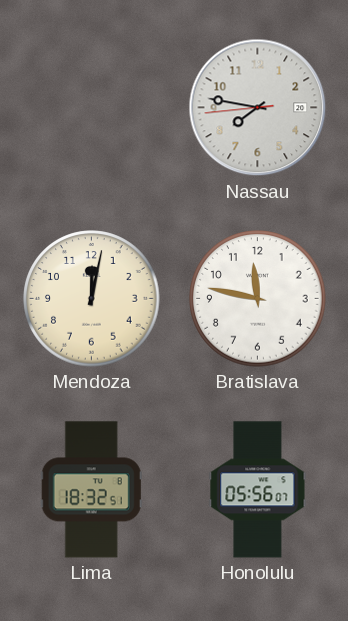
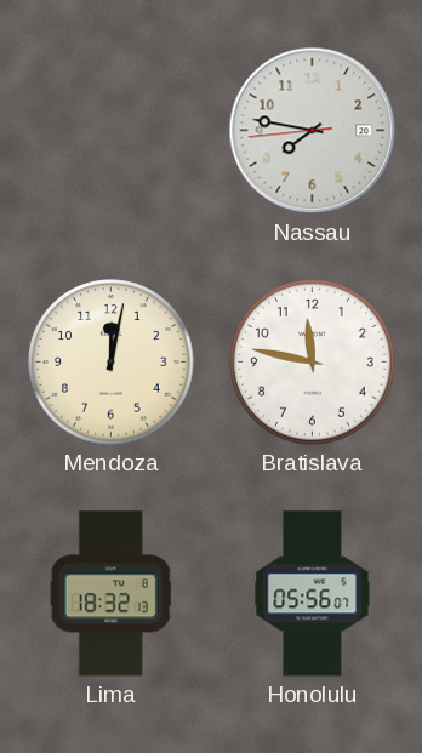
Lima: 18:32:51 -> 18:32:13 (110, 594)
